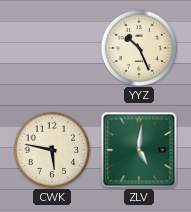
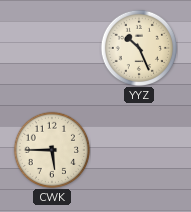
CWK: 5:47 -> 5:45 (52, 150)
ZLV: 5:01 -> none (139, 150)
